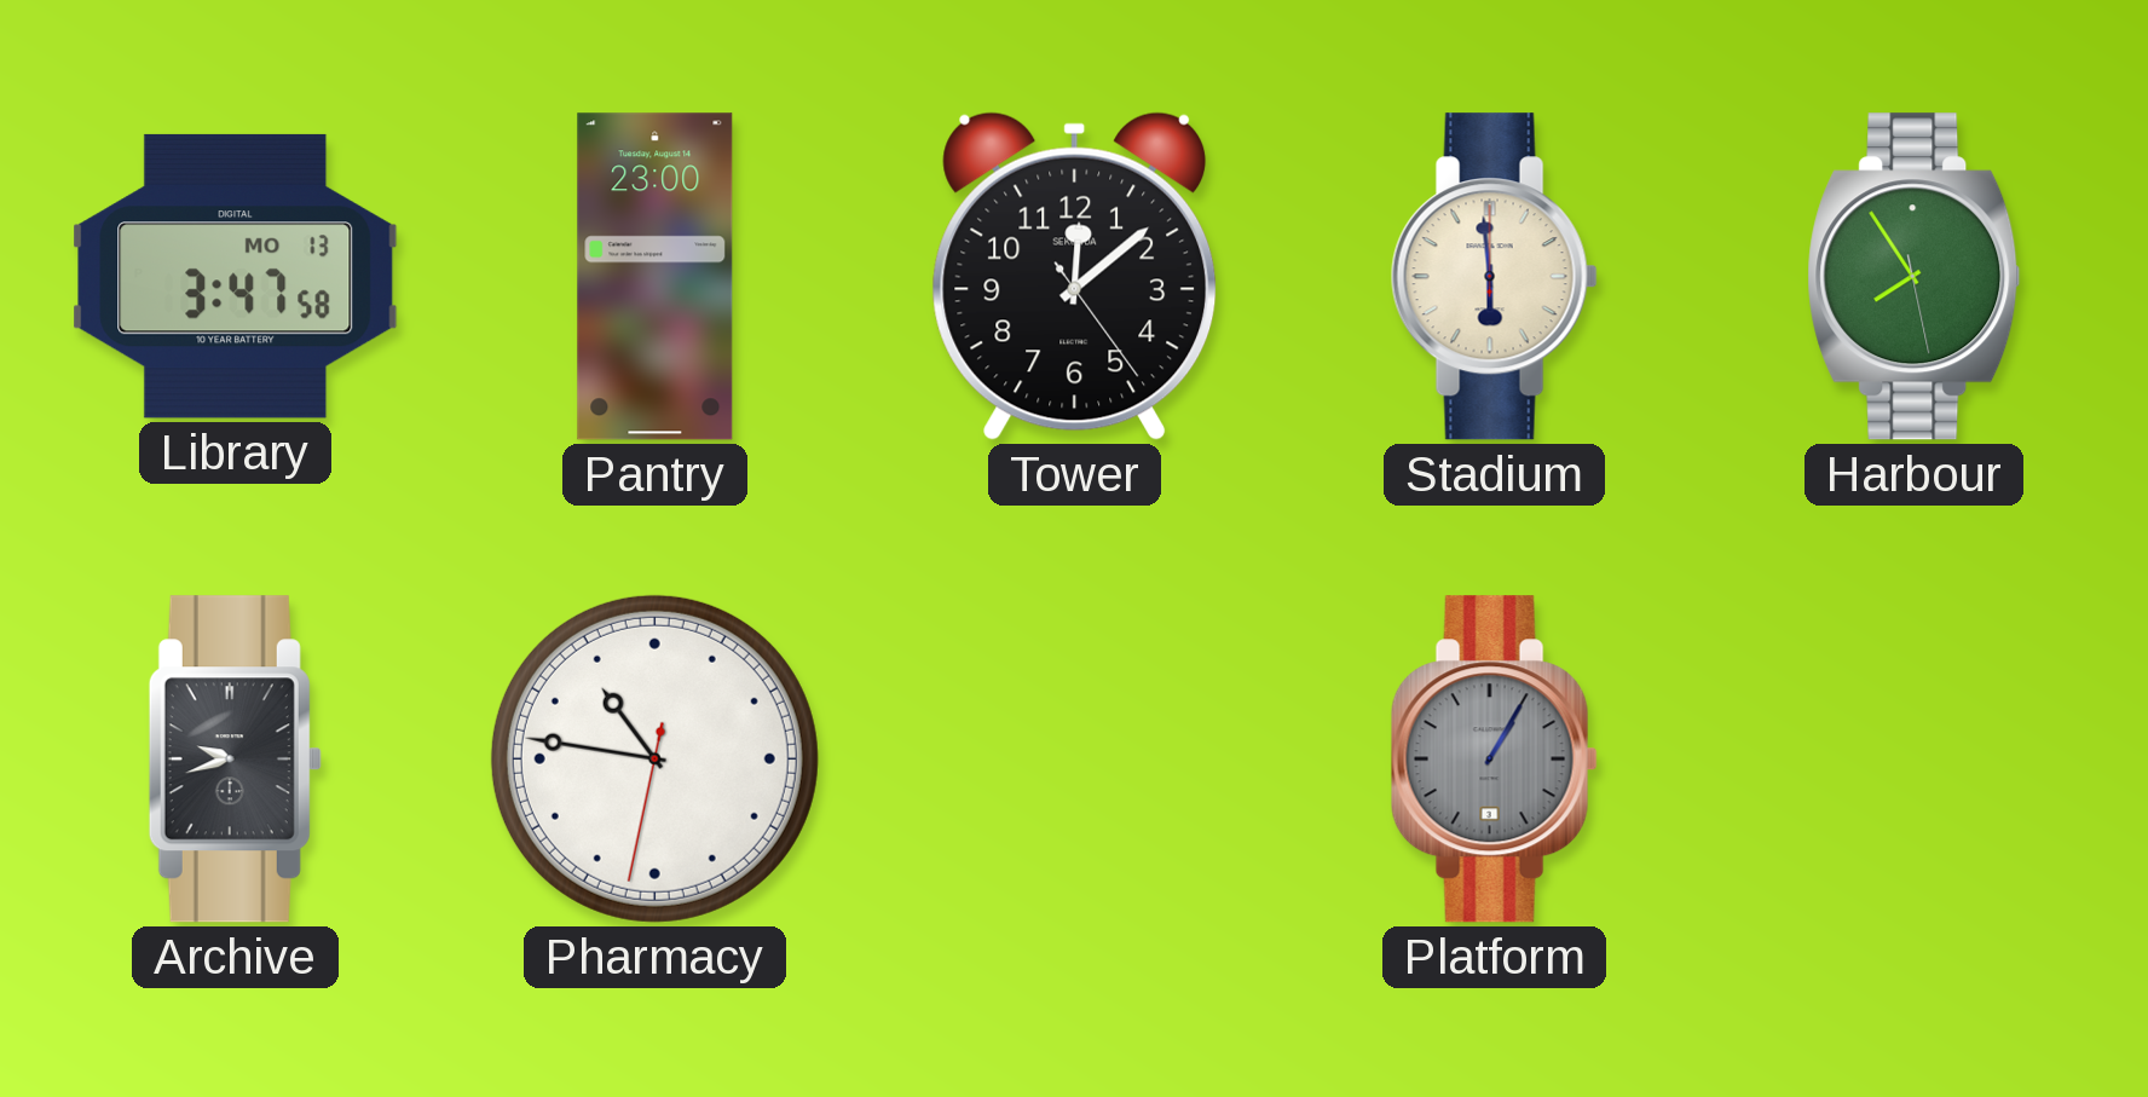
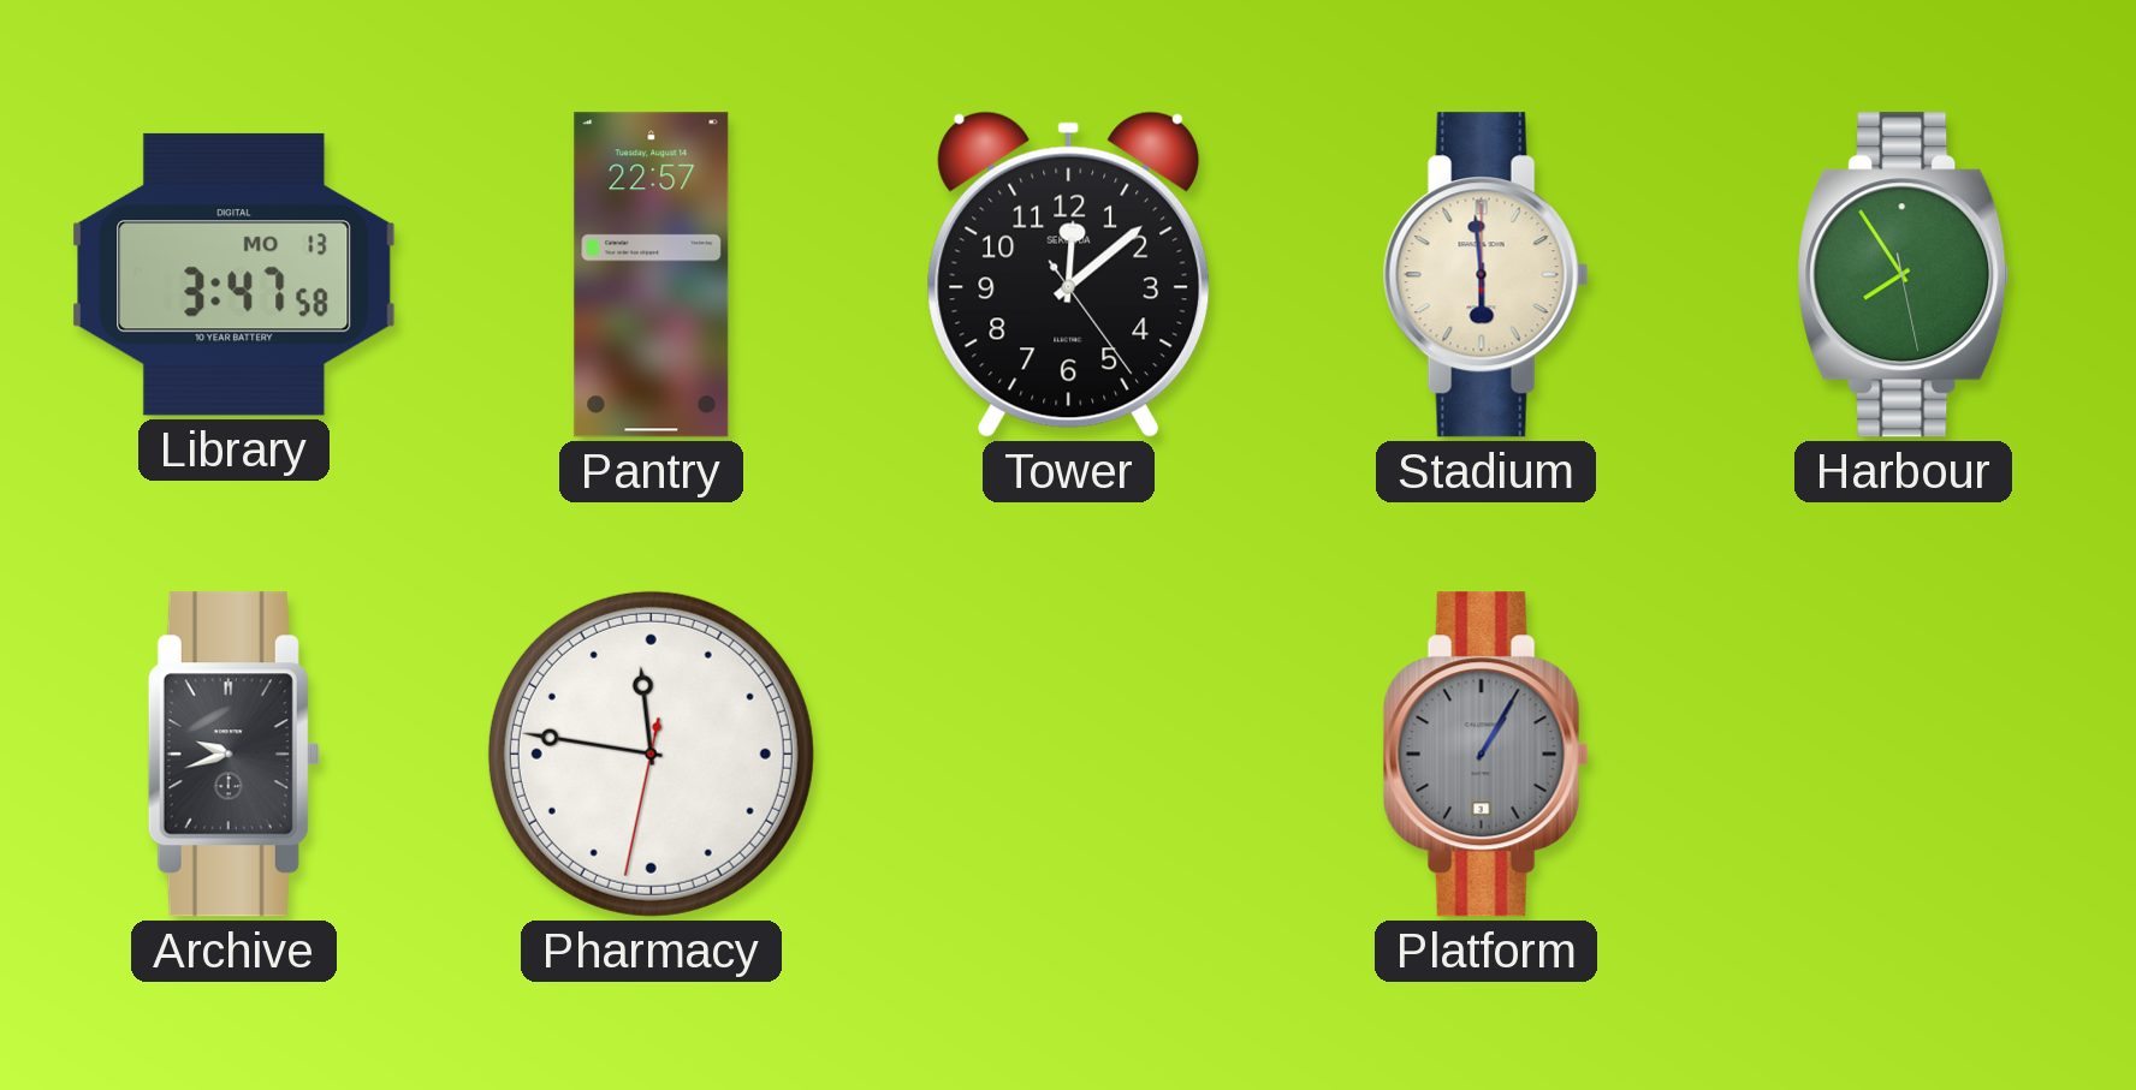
Pantry: 23:00 -> 22:57 (652, 275)
Pharmacy: 10:46 -> 11:46 (651, 754)
